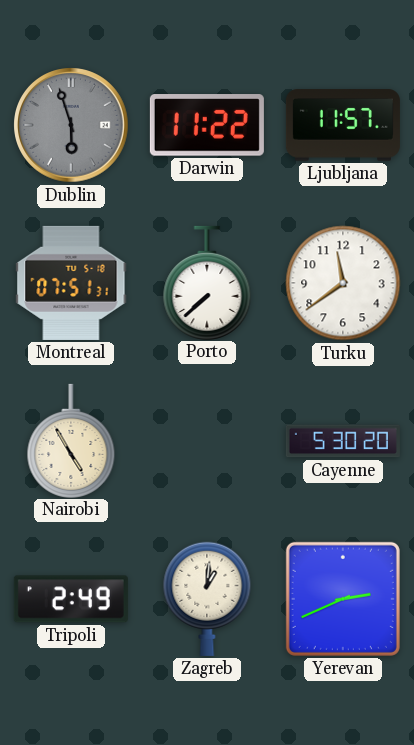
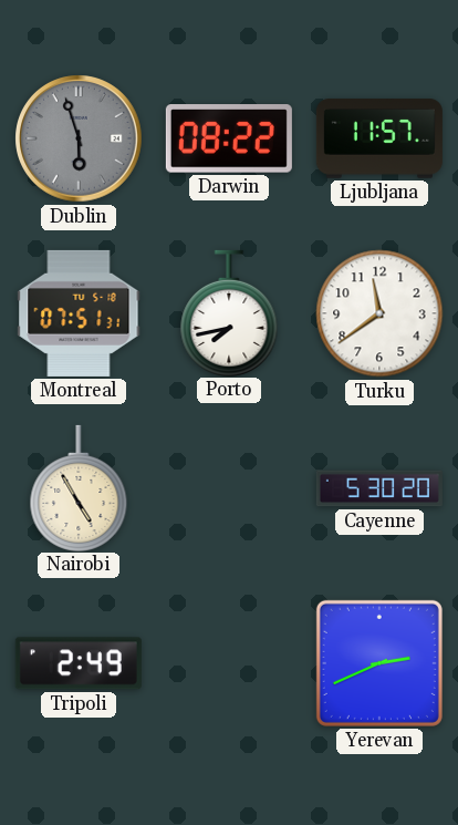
Darwin: 11:22 -> 08:22 (229, 138)
Porto: 7:38 -> 7:43 (229, 312)
Zagreb: 1:01 -> none (207, 599)
